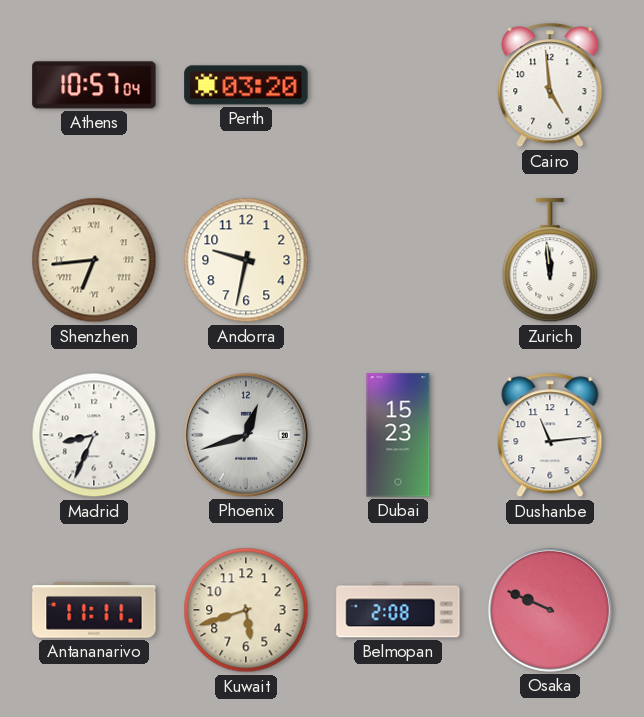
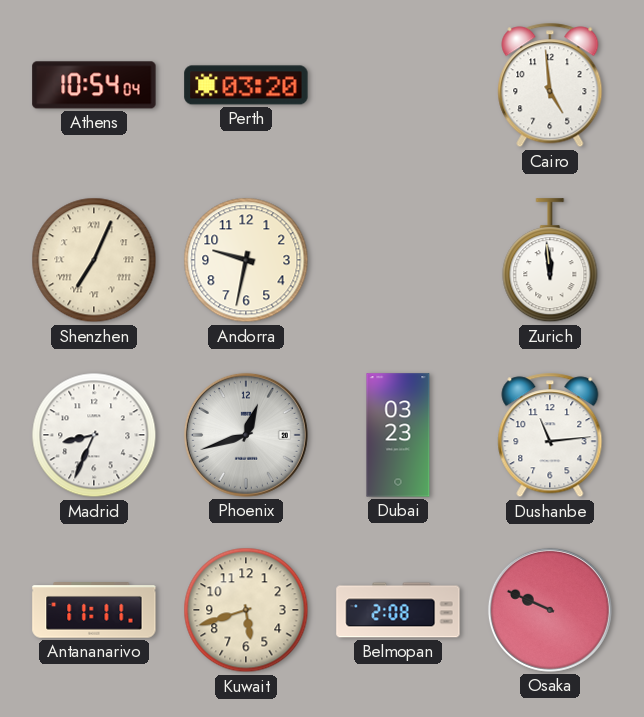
Athens: 10:57 -> 10:54 (94, 85)
Shenzhen: 6:44 -> 7:04 (94, 260)
Dubai: 15:23 -> 03:23 (398, 435)
